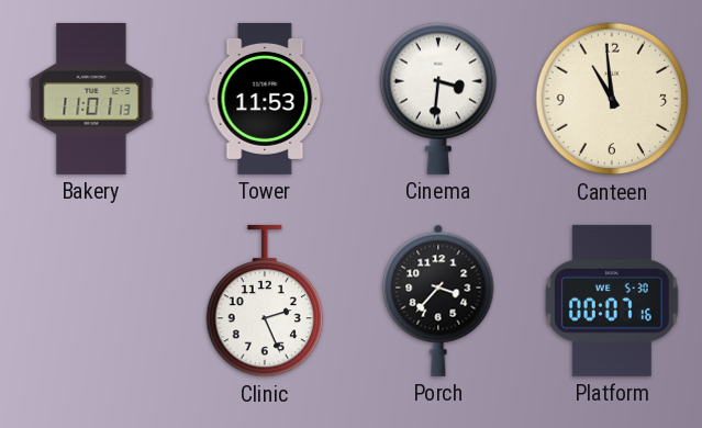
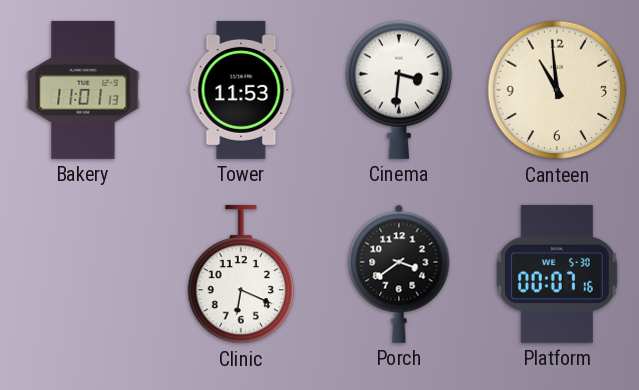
Clinic: 2:26 -> 6:19 (241, 274)
Porch: 3:37 -> 3:39 (399, 274)
